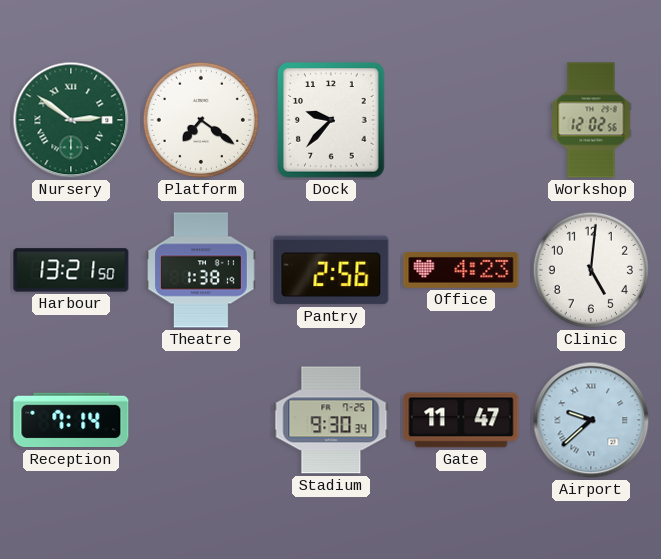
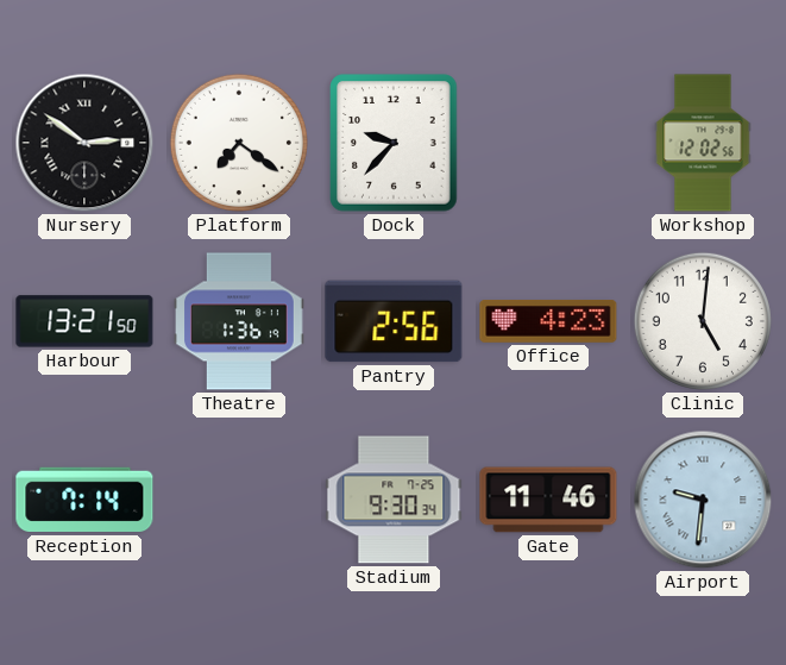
Nursery dial: green -> black (84, 143)
Theatre: 1:38 -> 1:36 (240, 321)
Gate: 11:47 -> 11:46 (548, 500)
Airport: 9:38 -> 9:31 (703, 500)
